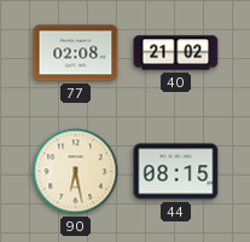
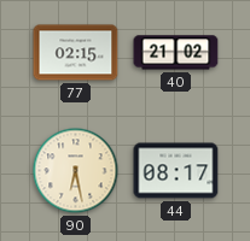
77: 02:08 -> 02:15 (76, 53)
44: 08:15 -> 08:17 (176, 171)
